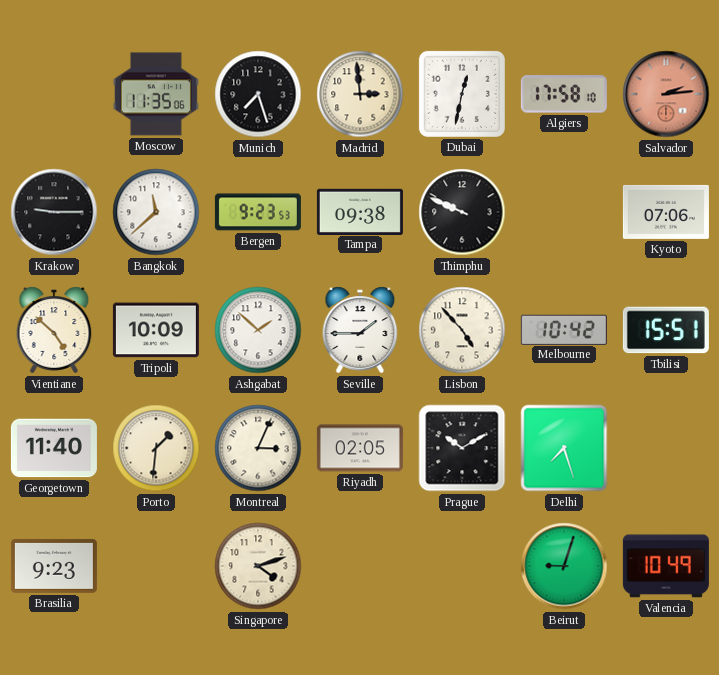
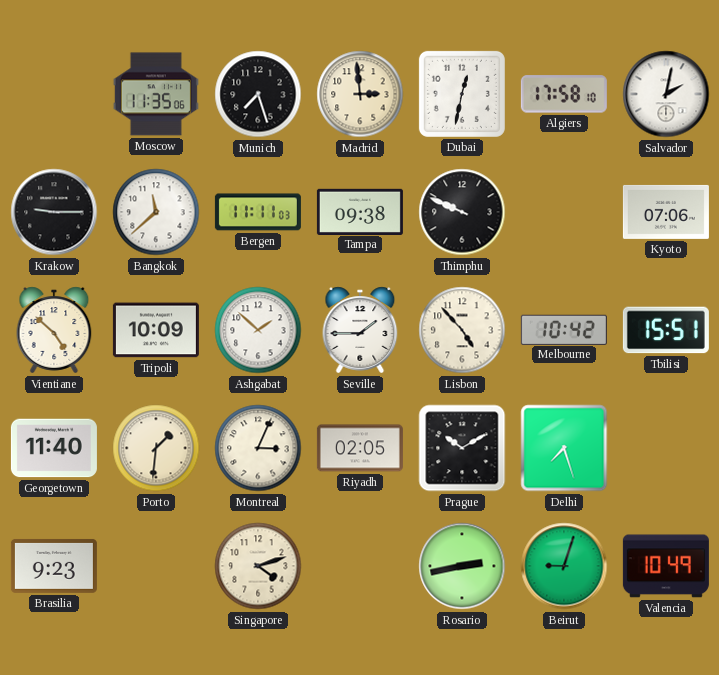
Salvador: 2:14 -> 2:02 (666, 94)
Salvador dial: salmon -> white (666, 94)
Bergen: 9:23 -> 11:11 (258, 212)
Rosario: none -> 2:43 (462, 566)
